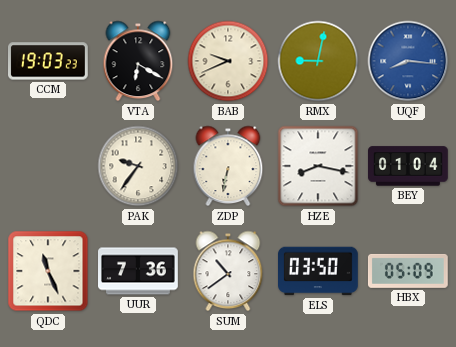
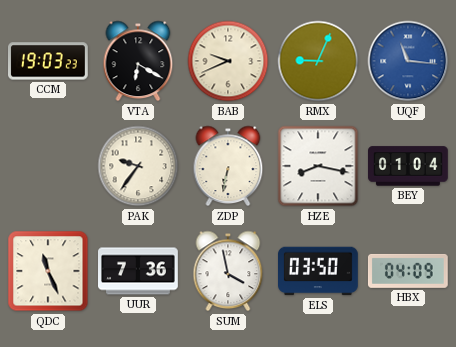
RMX: 9:02 -> 9:04 (318, 61)
UQF: 8:16 -> 11:16 (408, 61)
SUM: 10:39 -> 3:58 (228, 271)
HBX: 05:09 -> 04:09 (408, 271)
